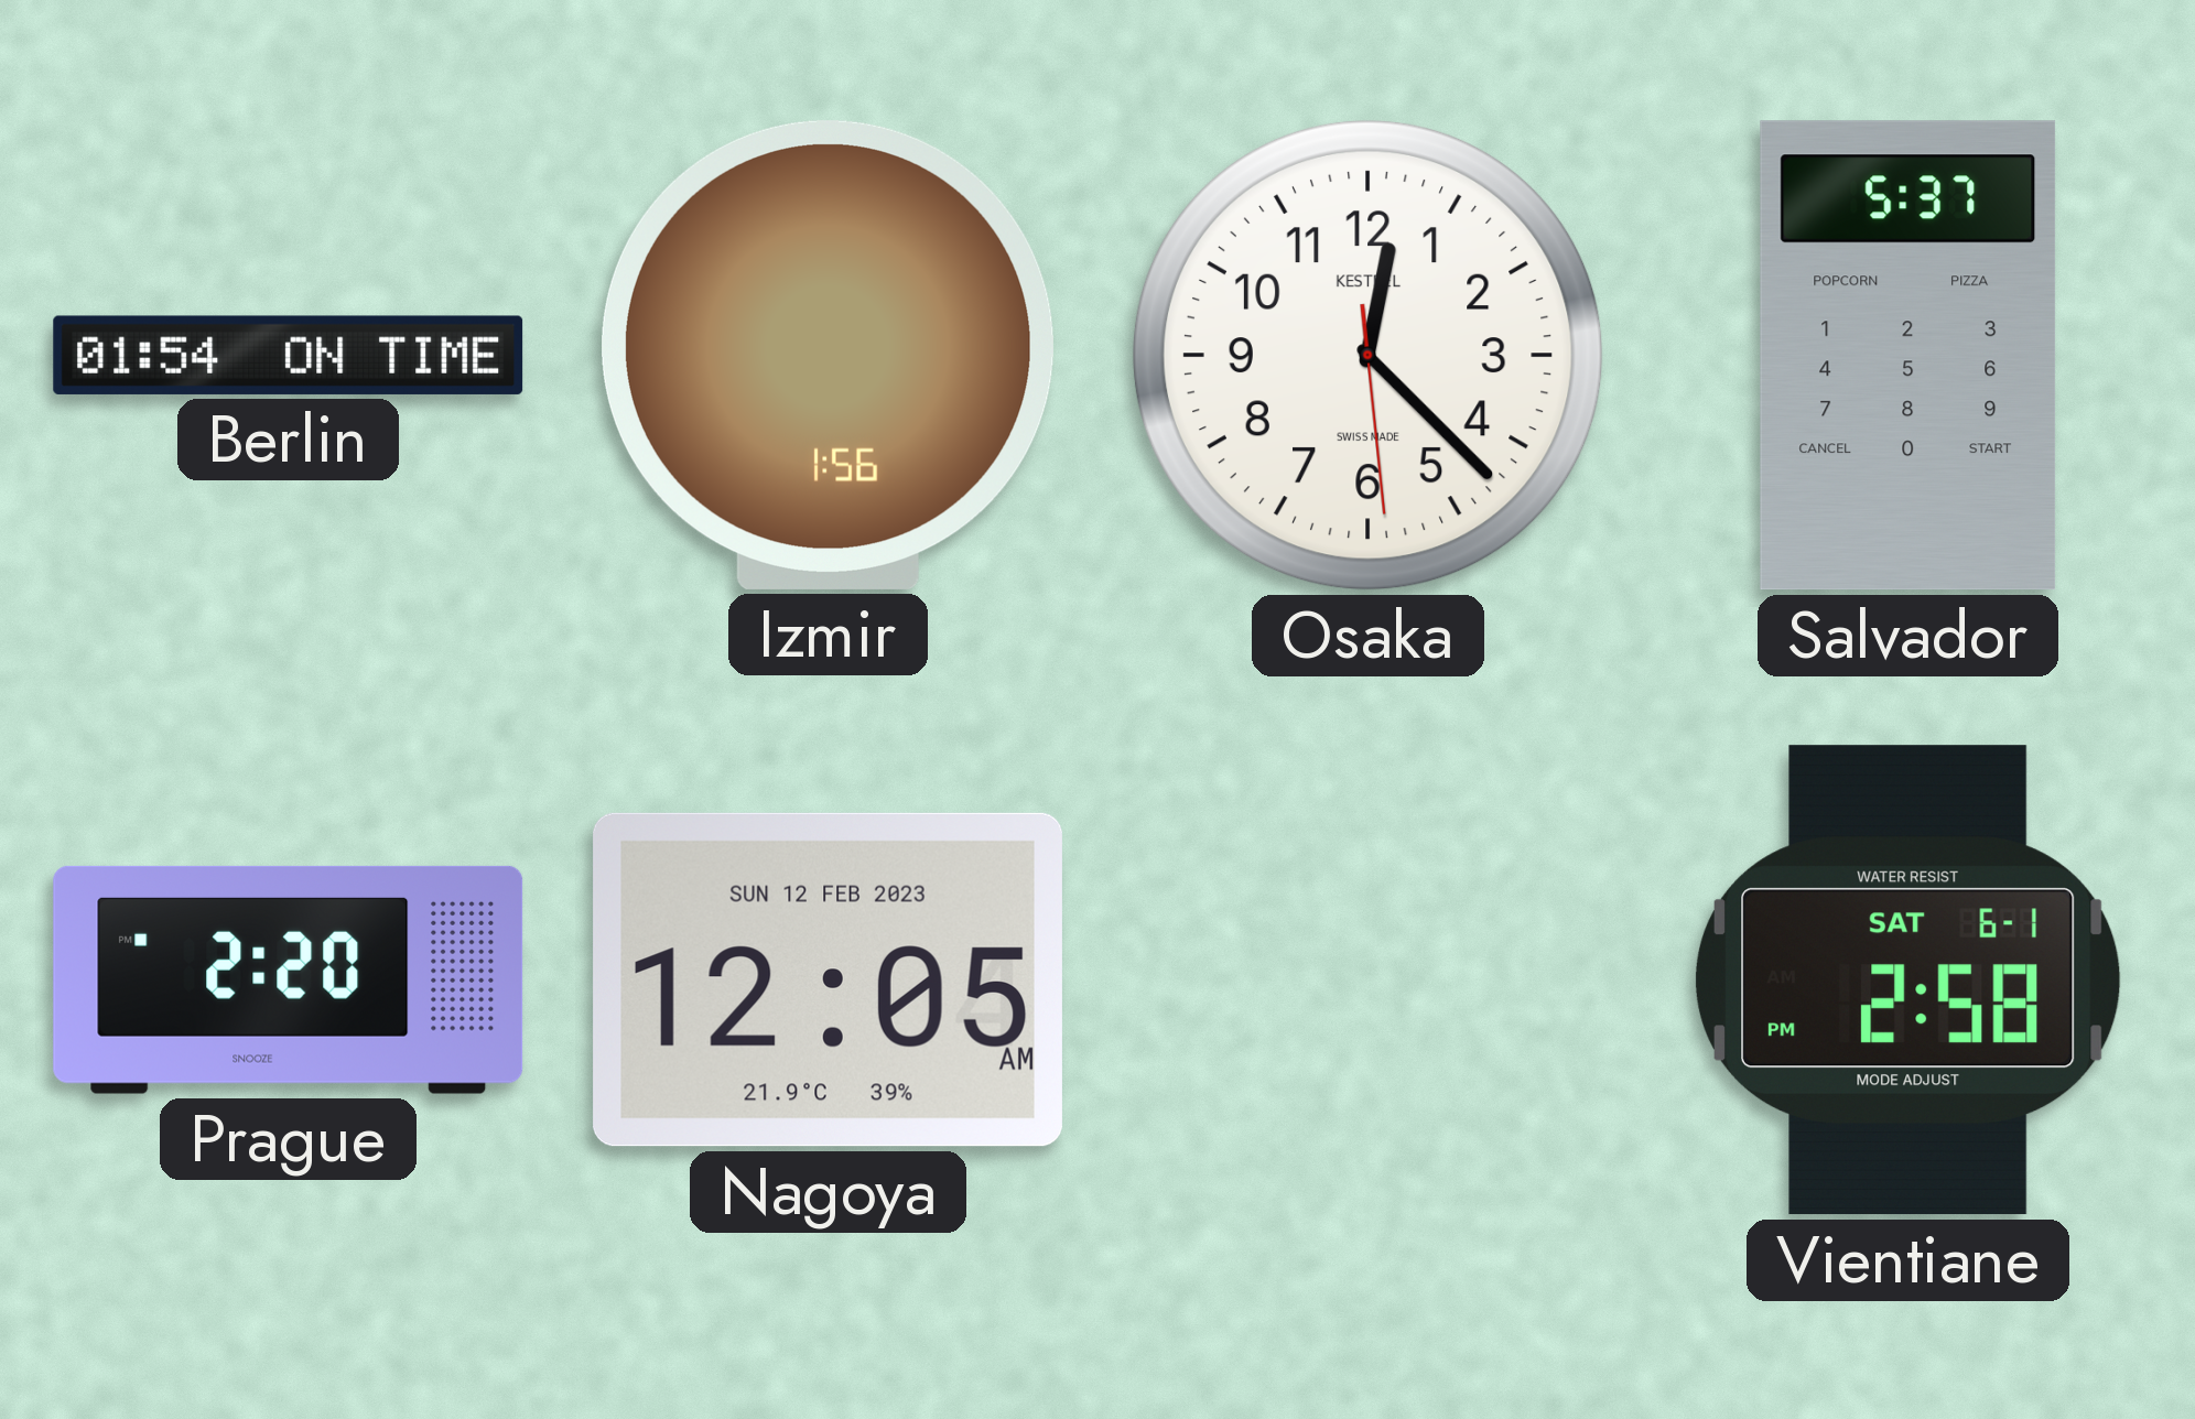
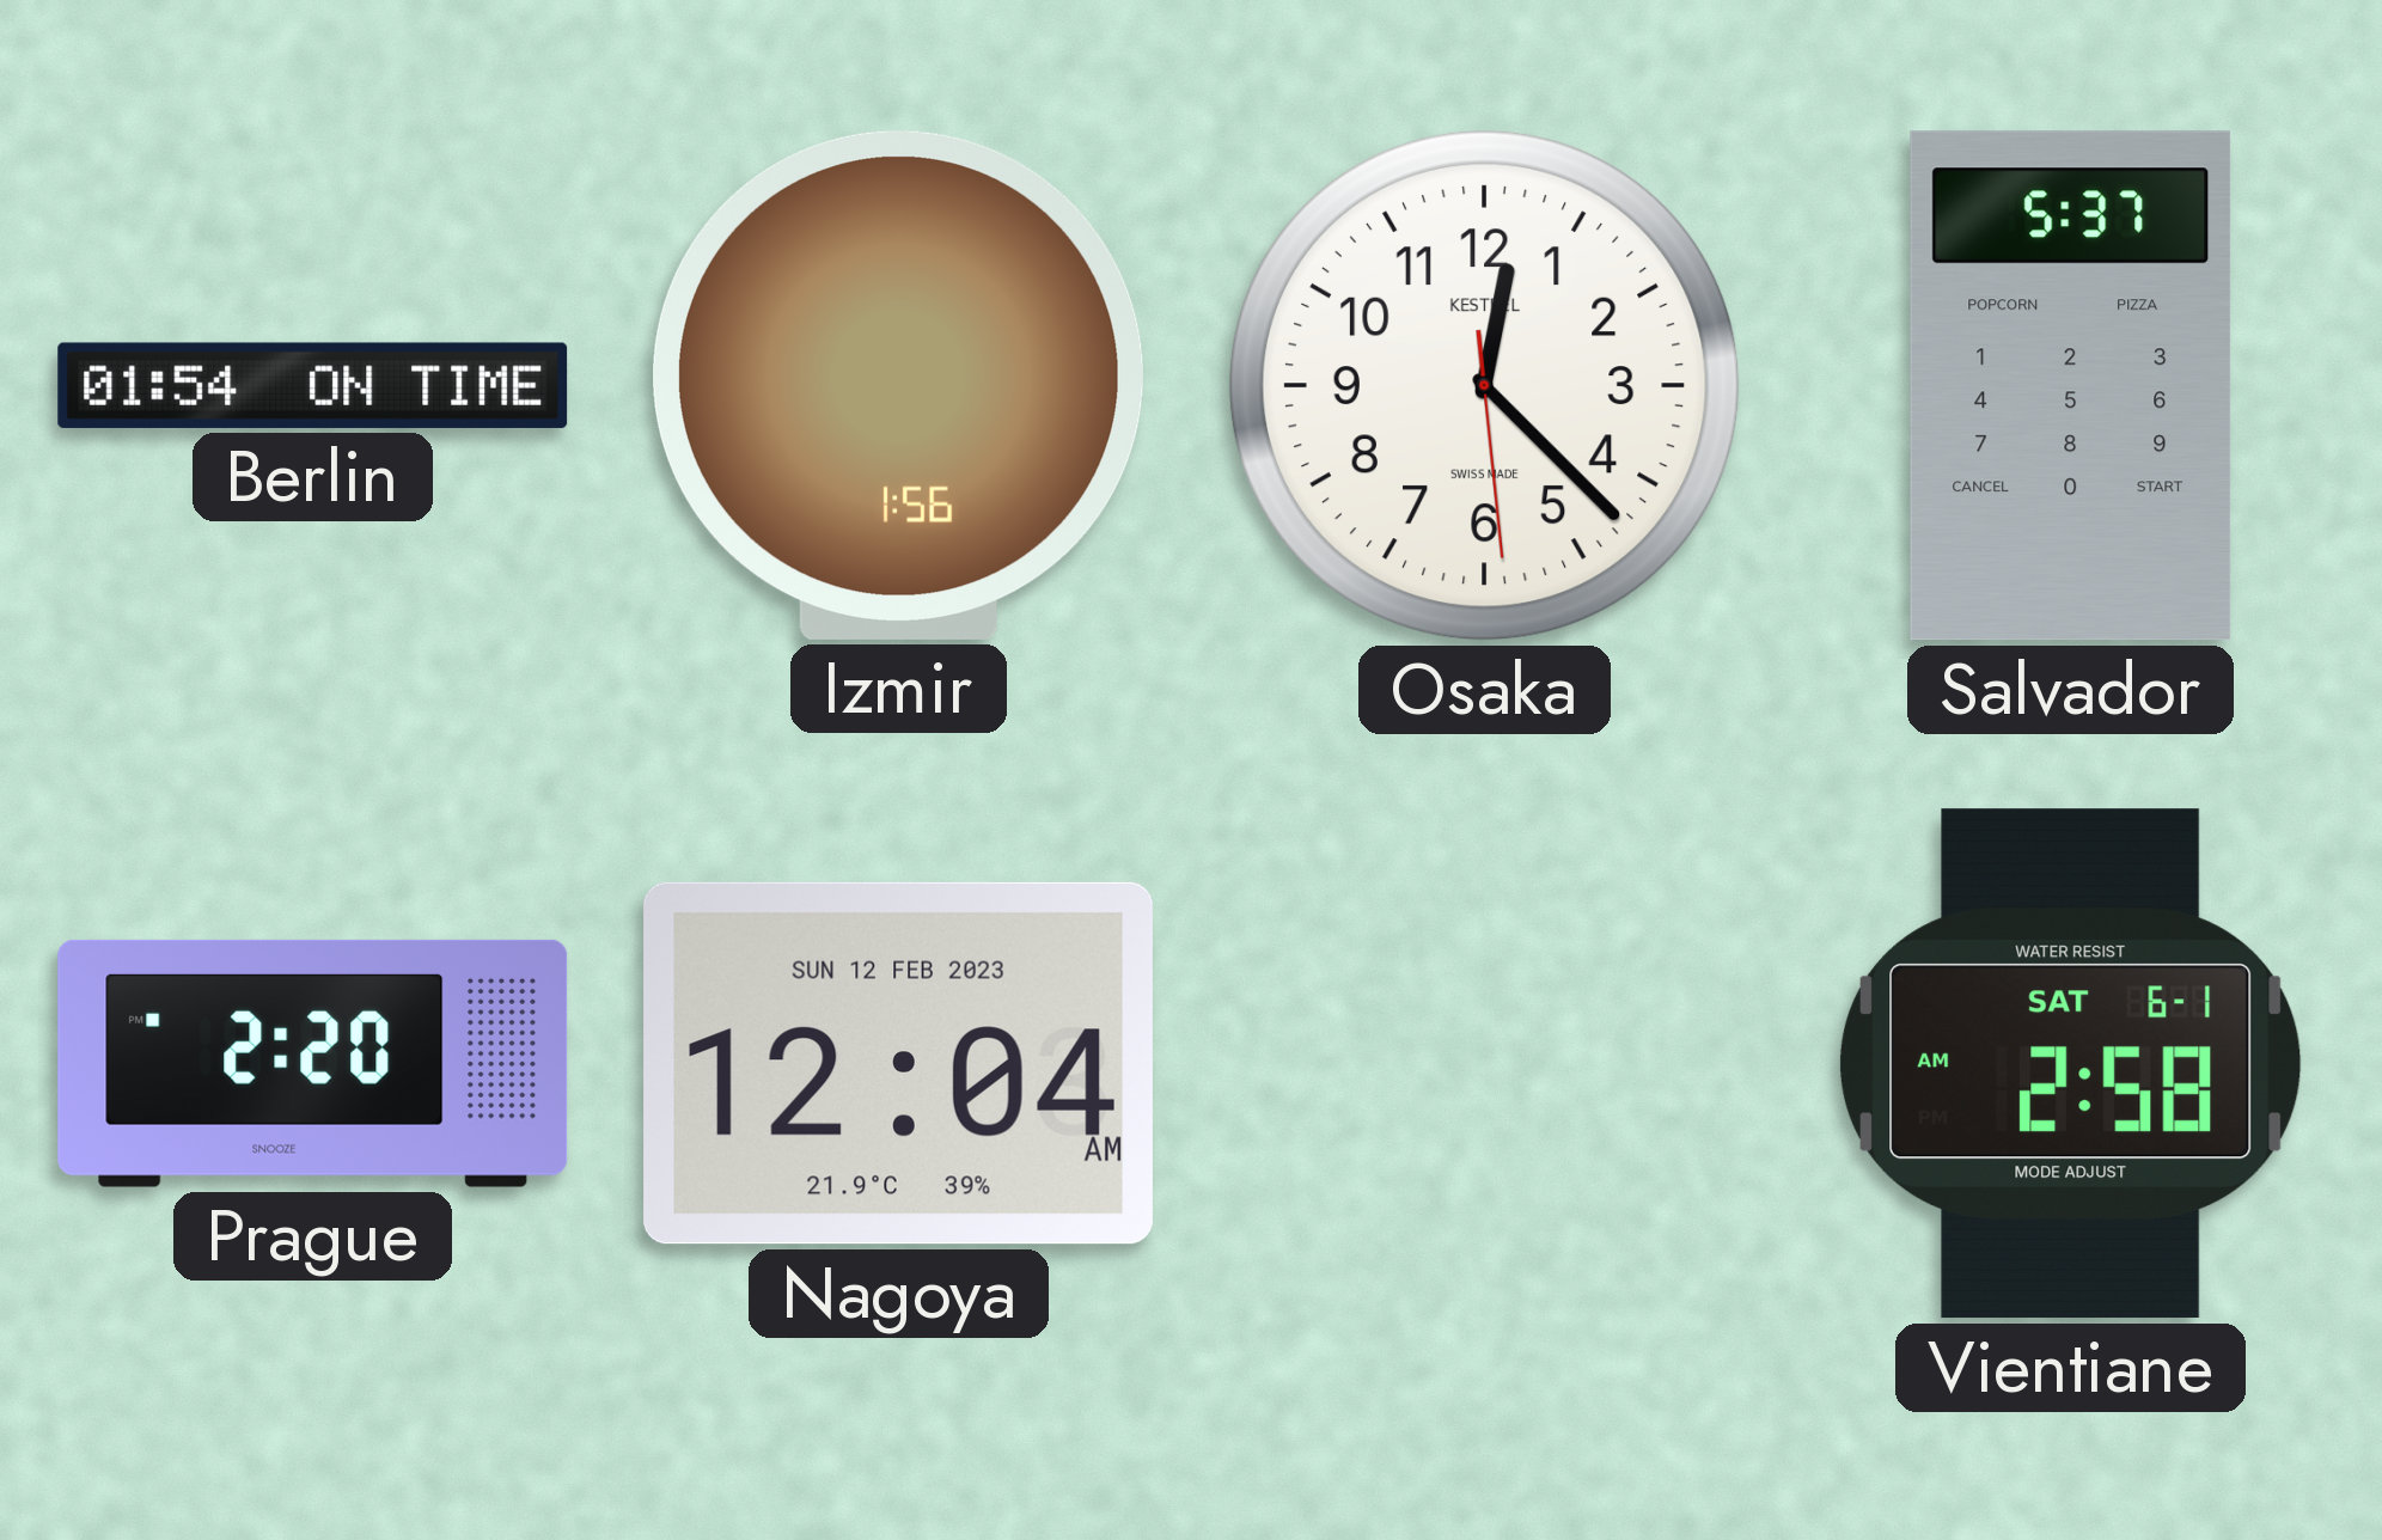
Nagoya: 12:05 -> 12:04 (898, 1063)
Vientiane: 2:58 PM -> 2:58 AM (2070, 1064)
